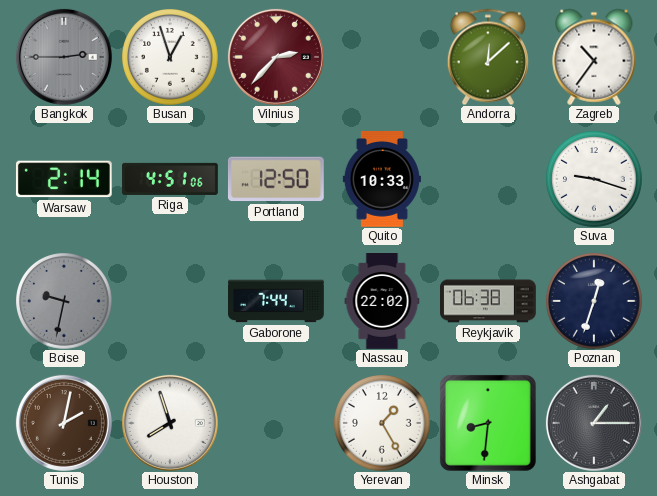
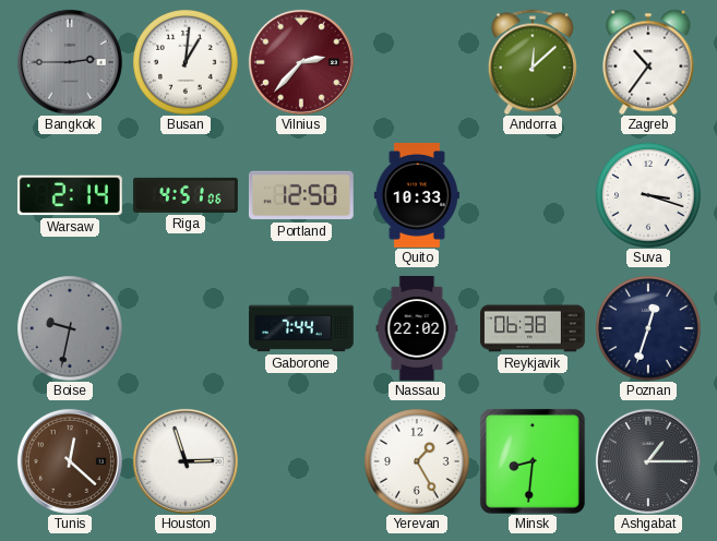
Busan: 12:57 -> 1:01 (186, 62)
Suva: 9:18 -> 3:18 (648, 195)
Tunis: 2:02 -> 12:22 (70, 461)
Houston: 7:57 -> 2:57 (186, 461)
